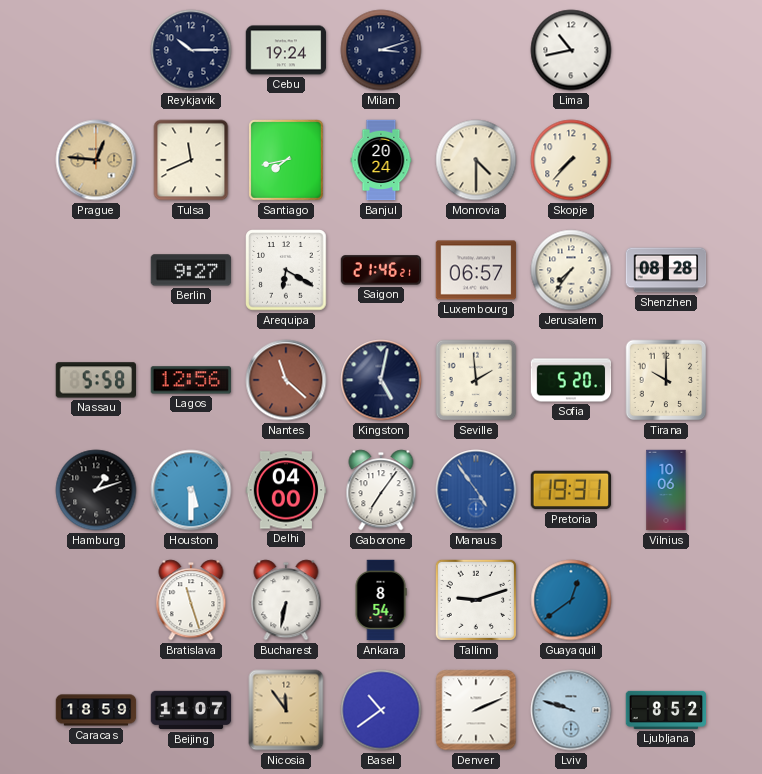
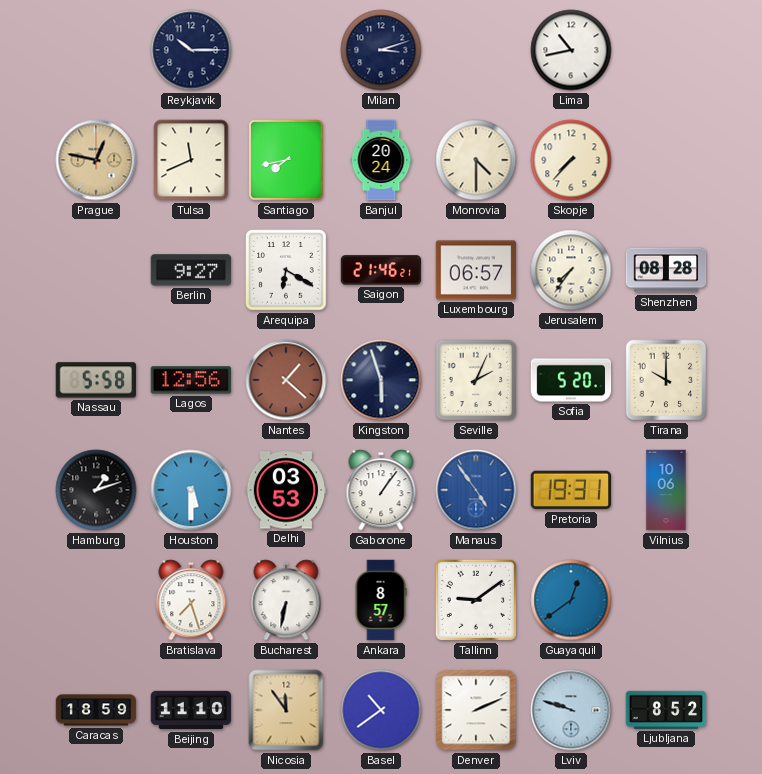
Cebu: 19:24 -> none (286, 50)
Prague: 12:46 -> 12:47 (96, 160)
Nantes: 11:22 -> 1:22 (286, 380)
Kingston: 5:02 -> 5:57 (381, 380)
Seville: 1:59 -> 2:04 (476, 380)
Delhi: 04:00 -> 03:53 (286, 490)
Gaborone: 7:06 -> 1:06 (381, 490)
Bratislava: 11:27 -> 7:27 (191, 600)
Ankara: 8:54 -> 8:57 (381, 600)
Tallinn: 9:12 -> 9:09 (476, 600)
Beijing: 11:07 -> 11:10 (191, 710)
